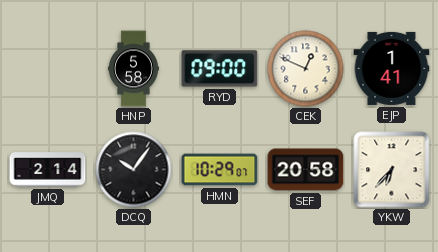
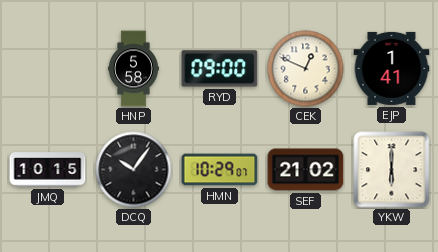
JMQ: 2:14 -> 10:15 (48, 170)
SEF: 20:58 -> 21:02 (306, 170)
YKW: 6:37 -> 6:00 (392, 170)
